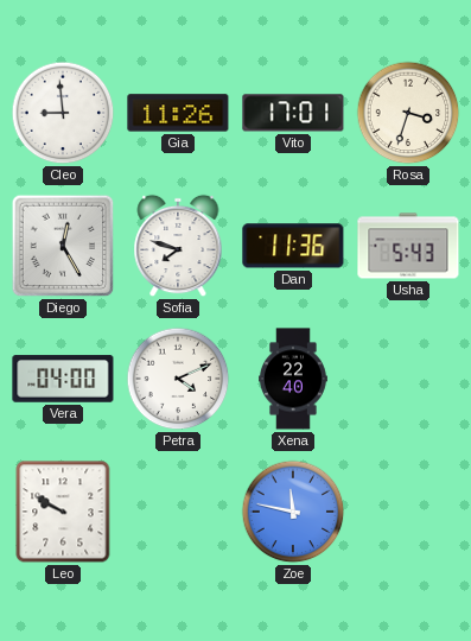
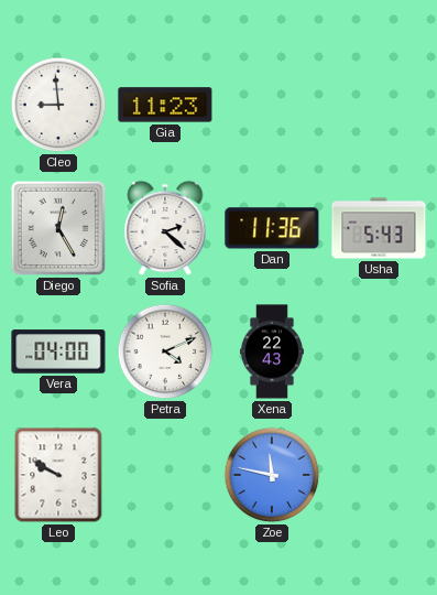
Gia: 11:26 -> 11:23 (165, 105)
Vito: 17:01 -> none (293, 113)
Rosa: 3:33 -> none (408, 113)
Sofia: 7:48 -> 2:22 (165, 228)
Xena: 22:40 -> 22:43 (273, 351)
